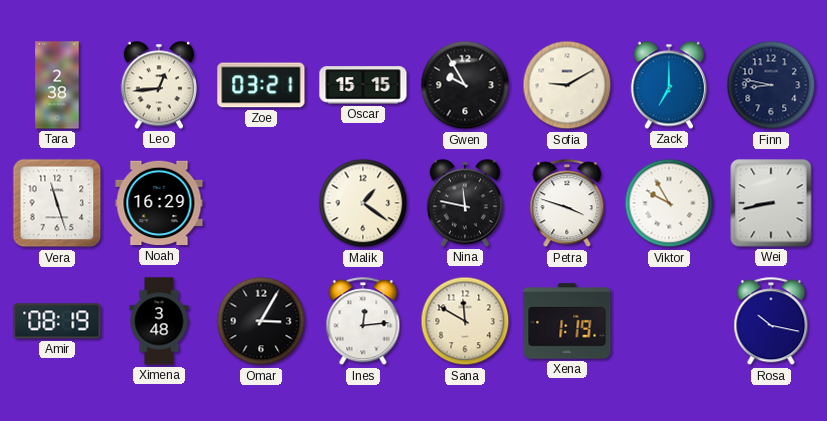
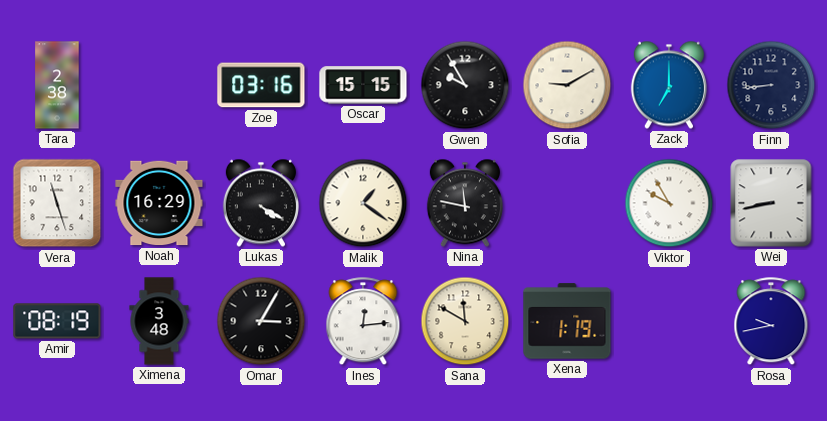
Leo: 12:44 -> none (159, 85)
Zoe: 03:21 -> 03:16 (261, 85)
Finn: 8:47 -> 8:44 (771, 85)
Lukas: none -> 4:20 (261, 203)
Petra: 3:48 -> none (567, 204)
Rosa: 10:17 -> 9:43 (771, 322)
